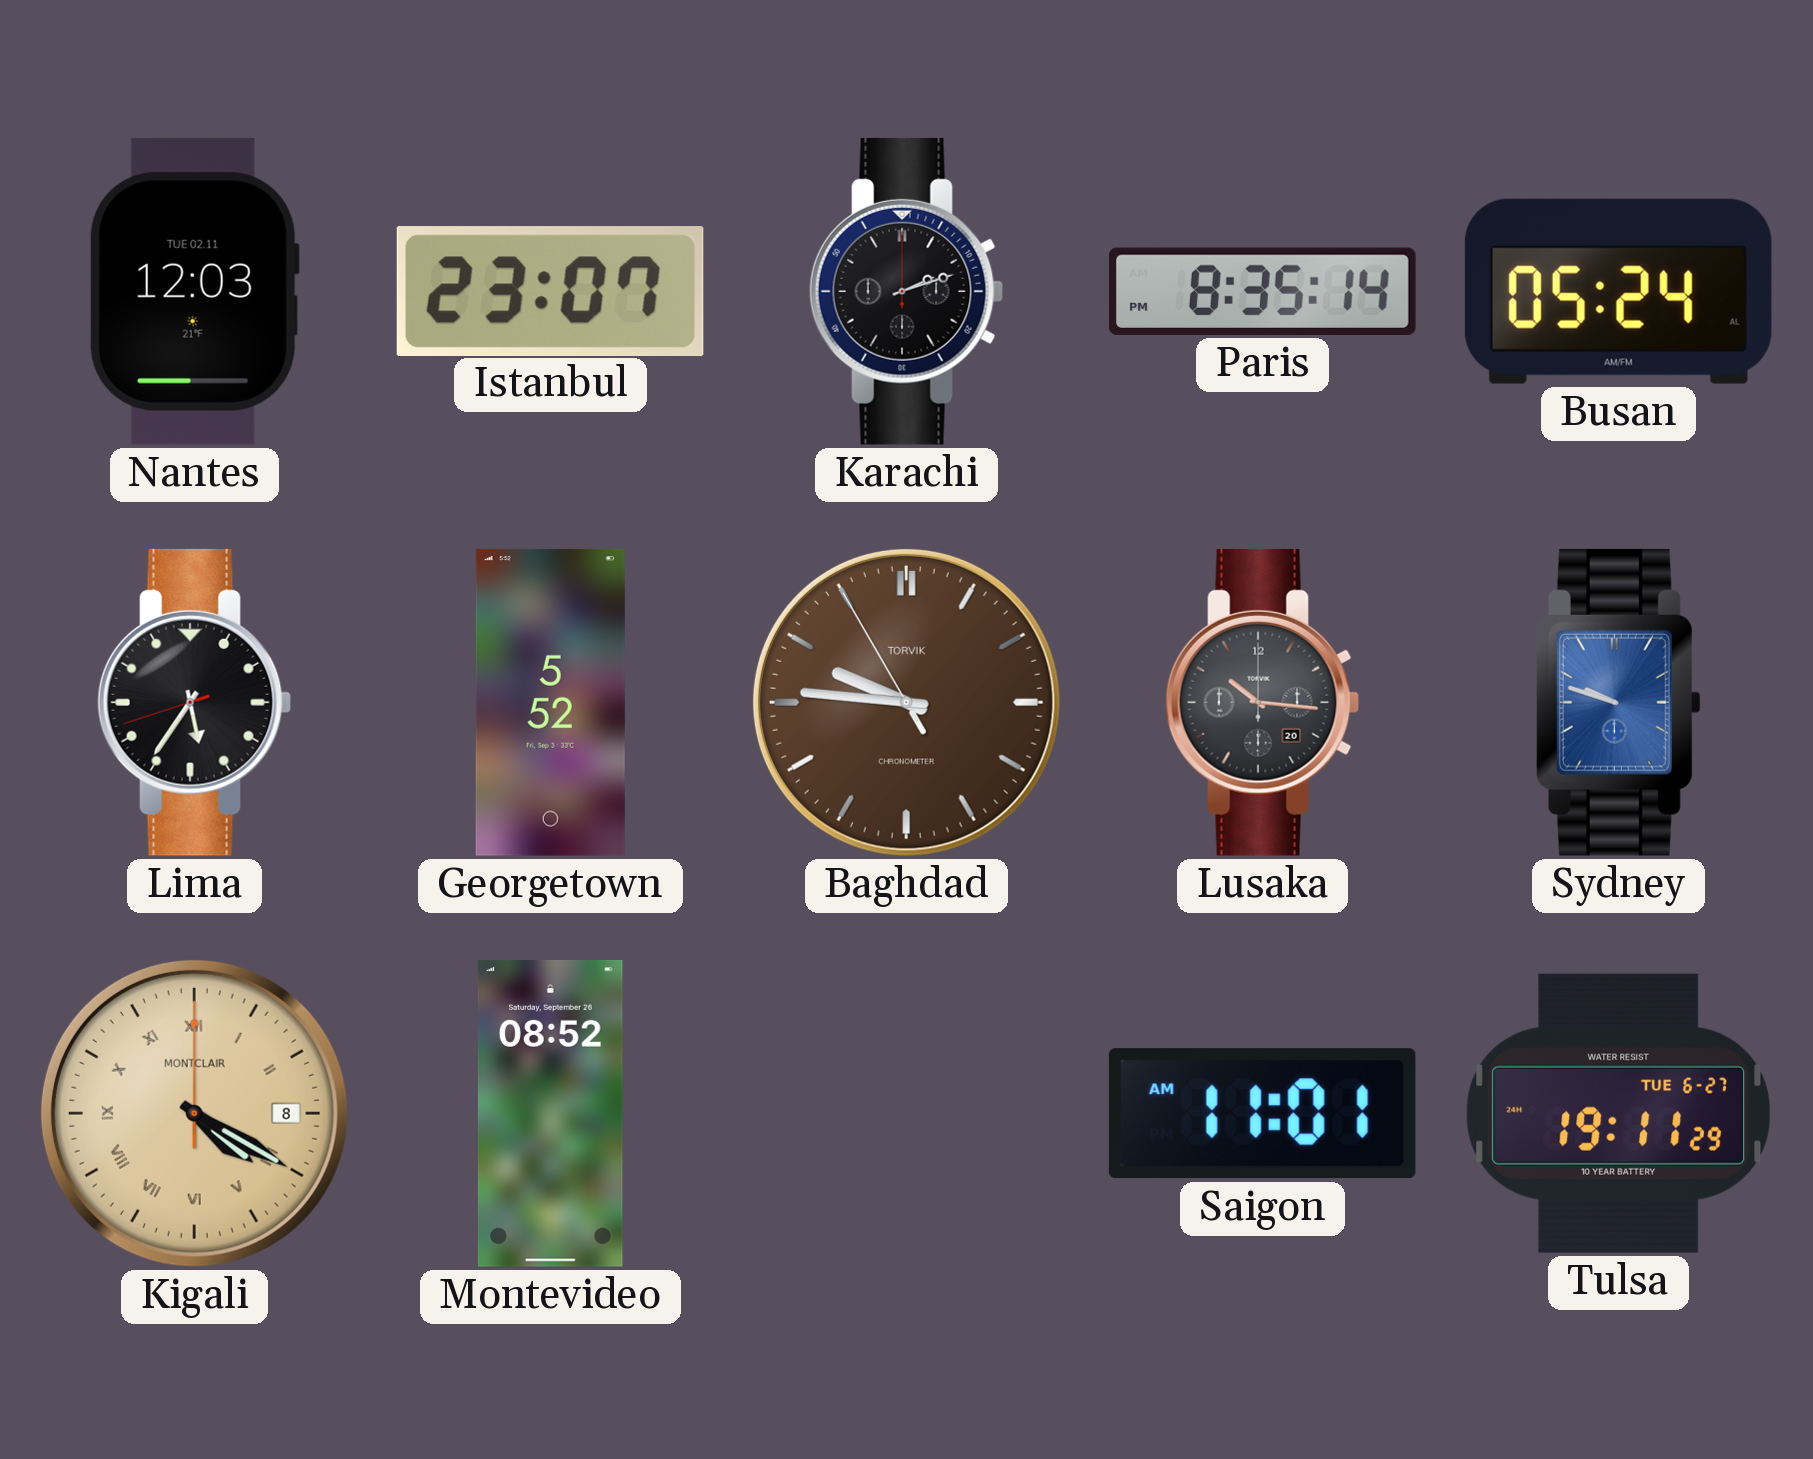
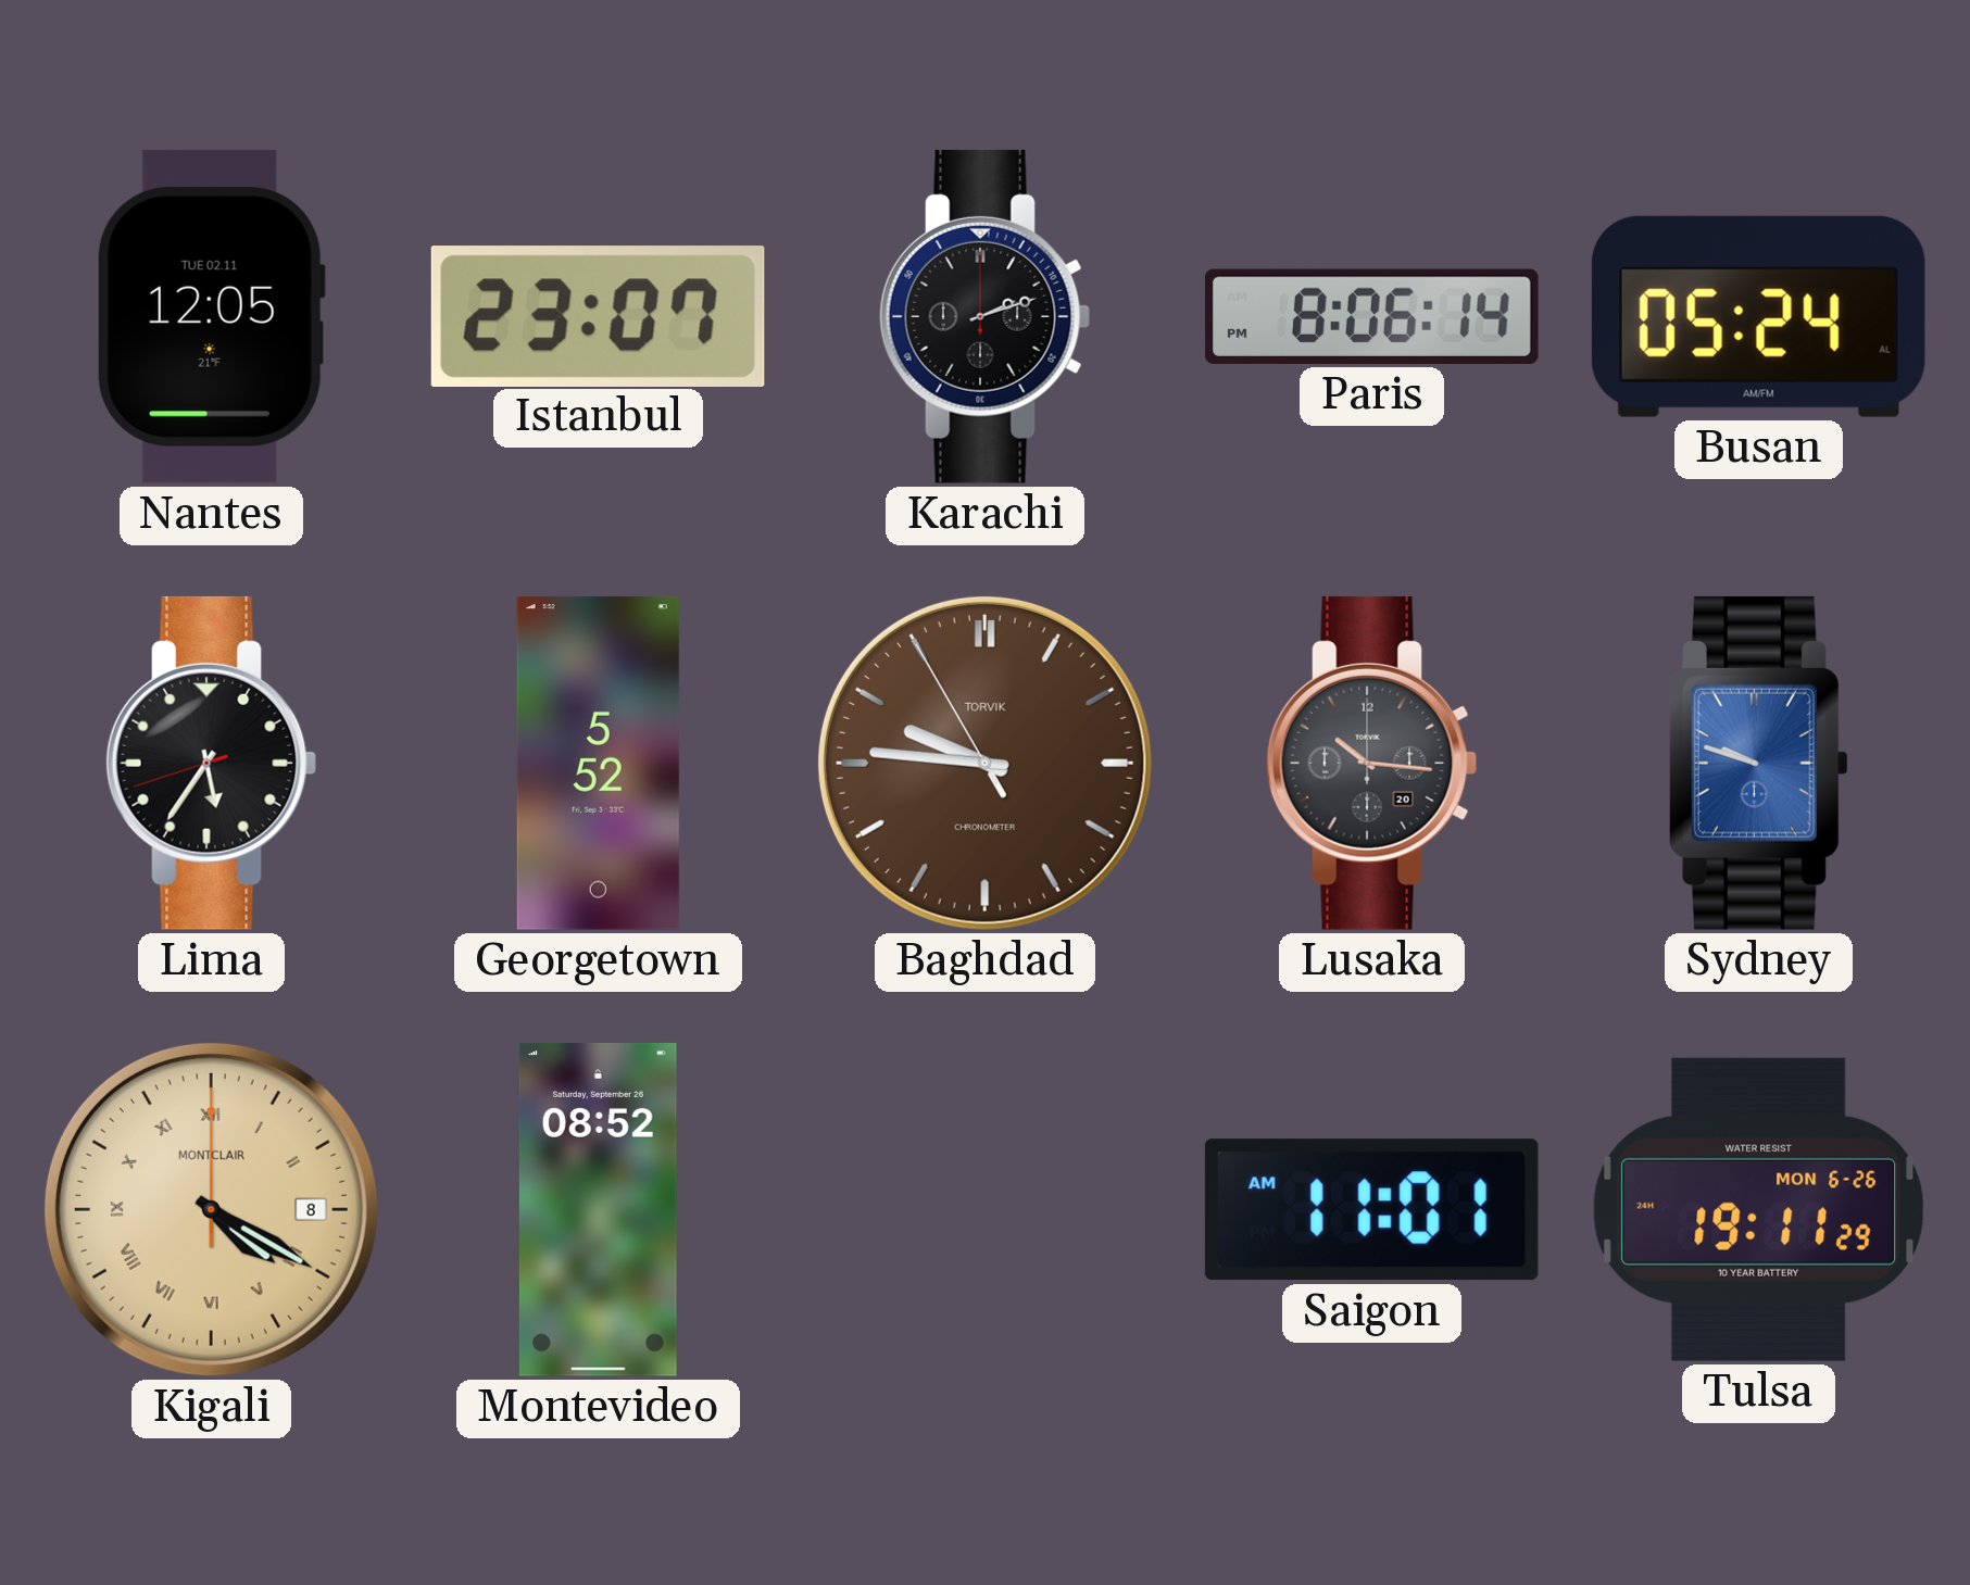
Nantes: 12:03 -> 12:05 (211, 316)
Paris: 8:35 -> 8:06 (1371, 316)
Tulsa date: TUE 6-27 -> MON 6-26 (1758, 1209)
